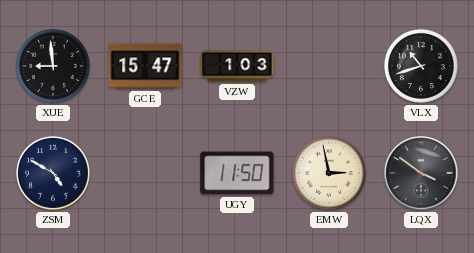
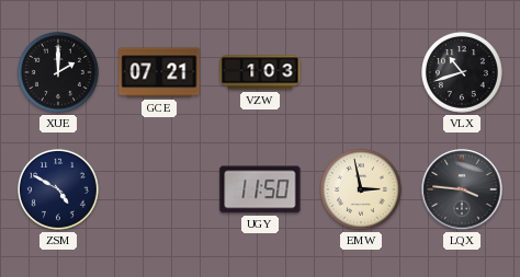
XUE: 8:59 -> 2:00 (58, 72)
GCE: 15:47 -> 07:21 (159, 72)
LQX: 3:51 -> 3:46 (462, 189)
